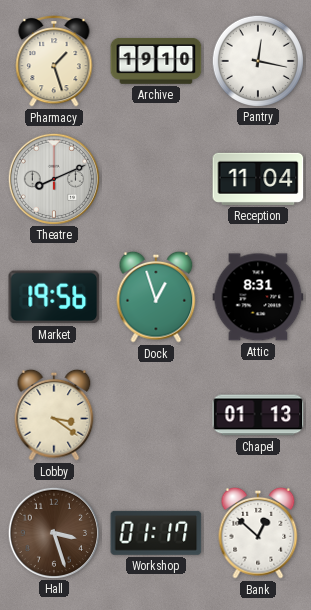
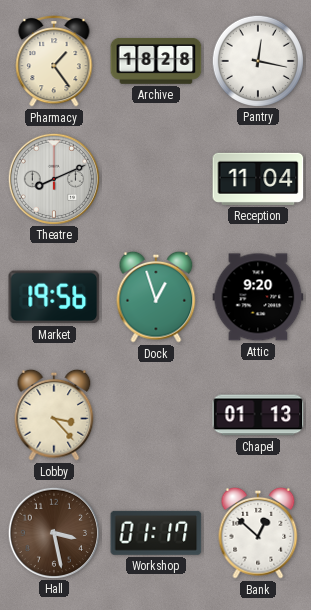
Pharmacy: 1:27 -> 1:24 (54, 62)
Archive: 19:10 -> 18:28 (156, 62)
Attic: 8:31 -> 9:20 (258, 297)
Lobby: 3:21 -> 3:23 (54, 415)
Hall: 3:27 -> 3:28 (53, 532)
